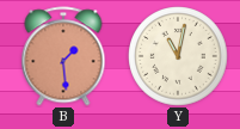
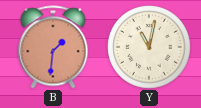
B: 1:29 -> 1:31 (53, 47)
